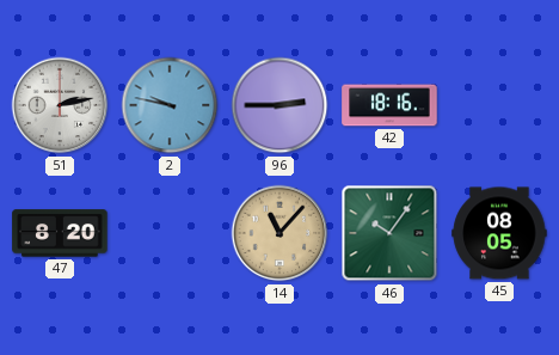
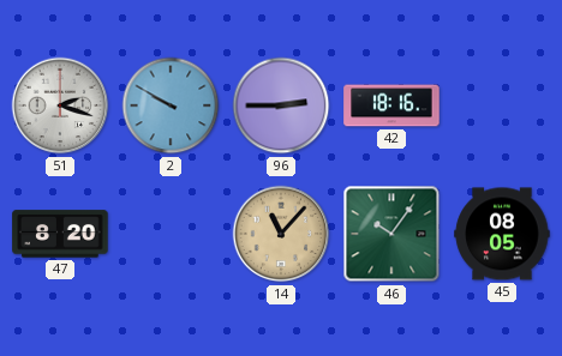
51: 2:13 -> 2:18 (60, 105)
2: 9:47 -> 9:50 (171, 105)
